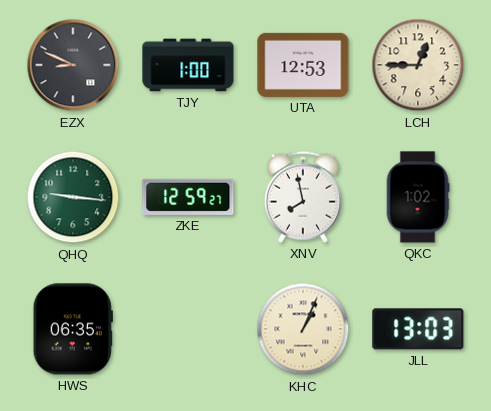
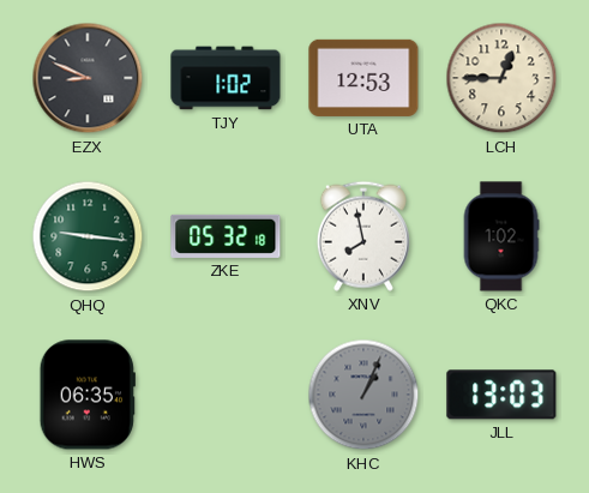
TJY: 1:00 -> 1:02 (226, 78)
ZKE: 12:59 -> 05:32 (226, 236)
KHC dial: cream -> grey (363, 395)
